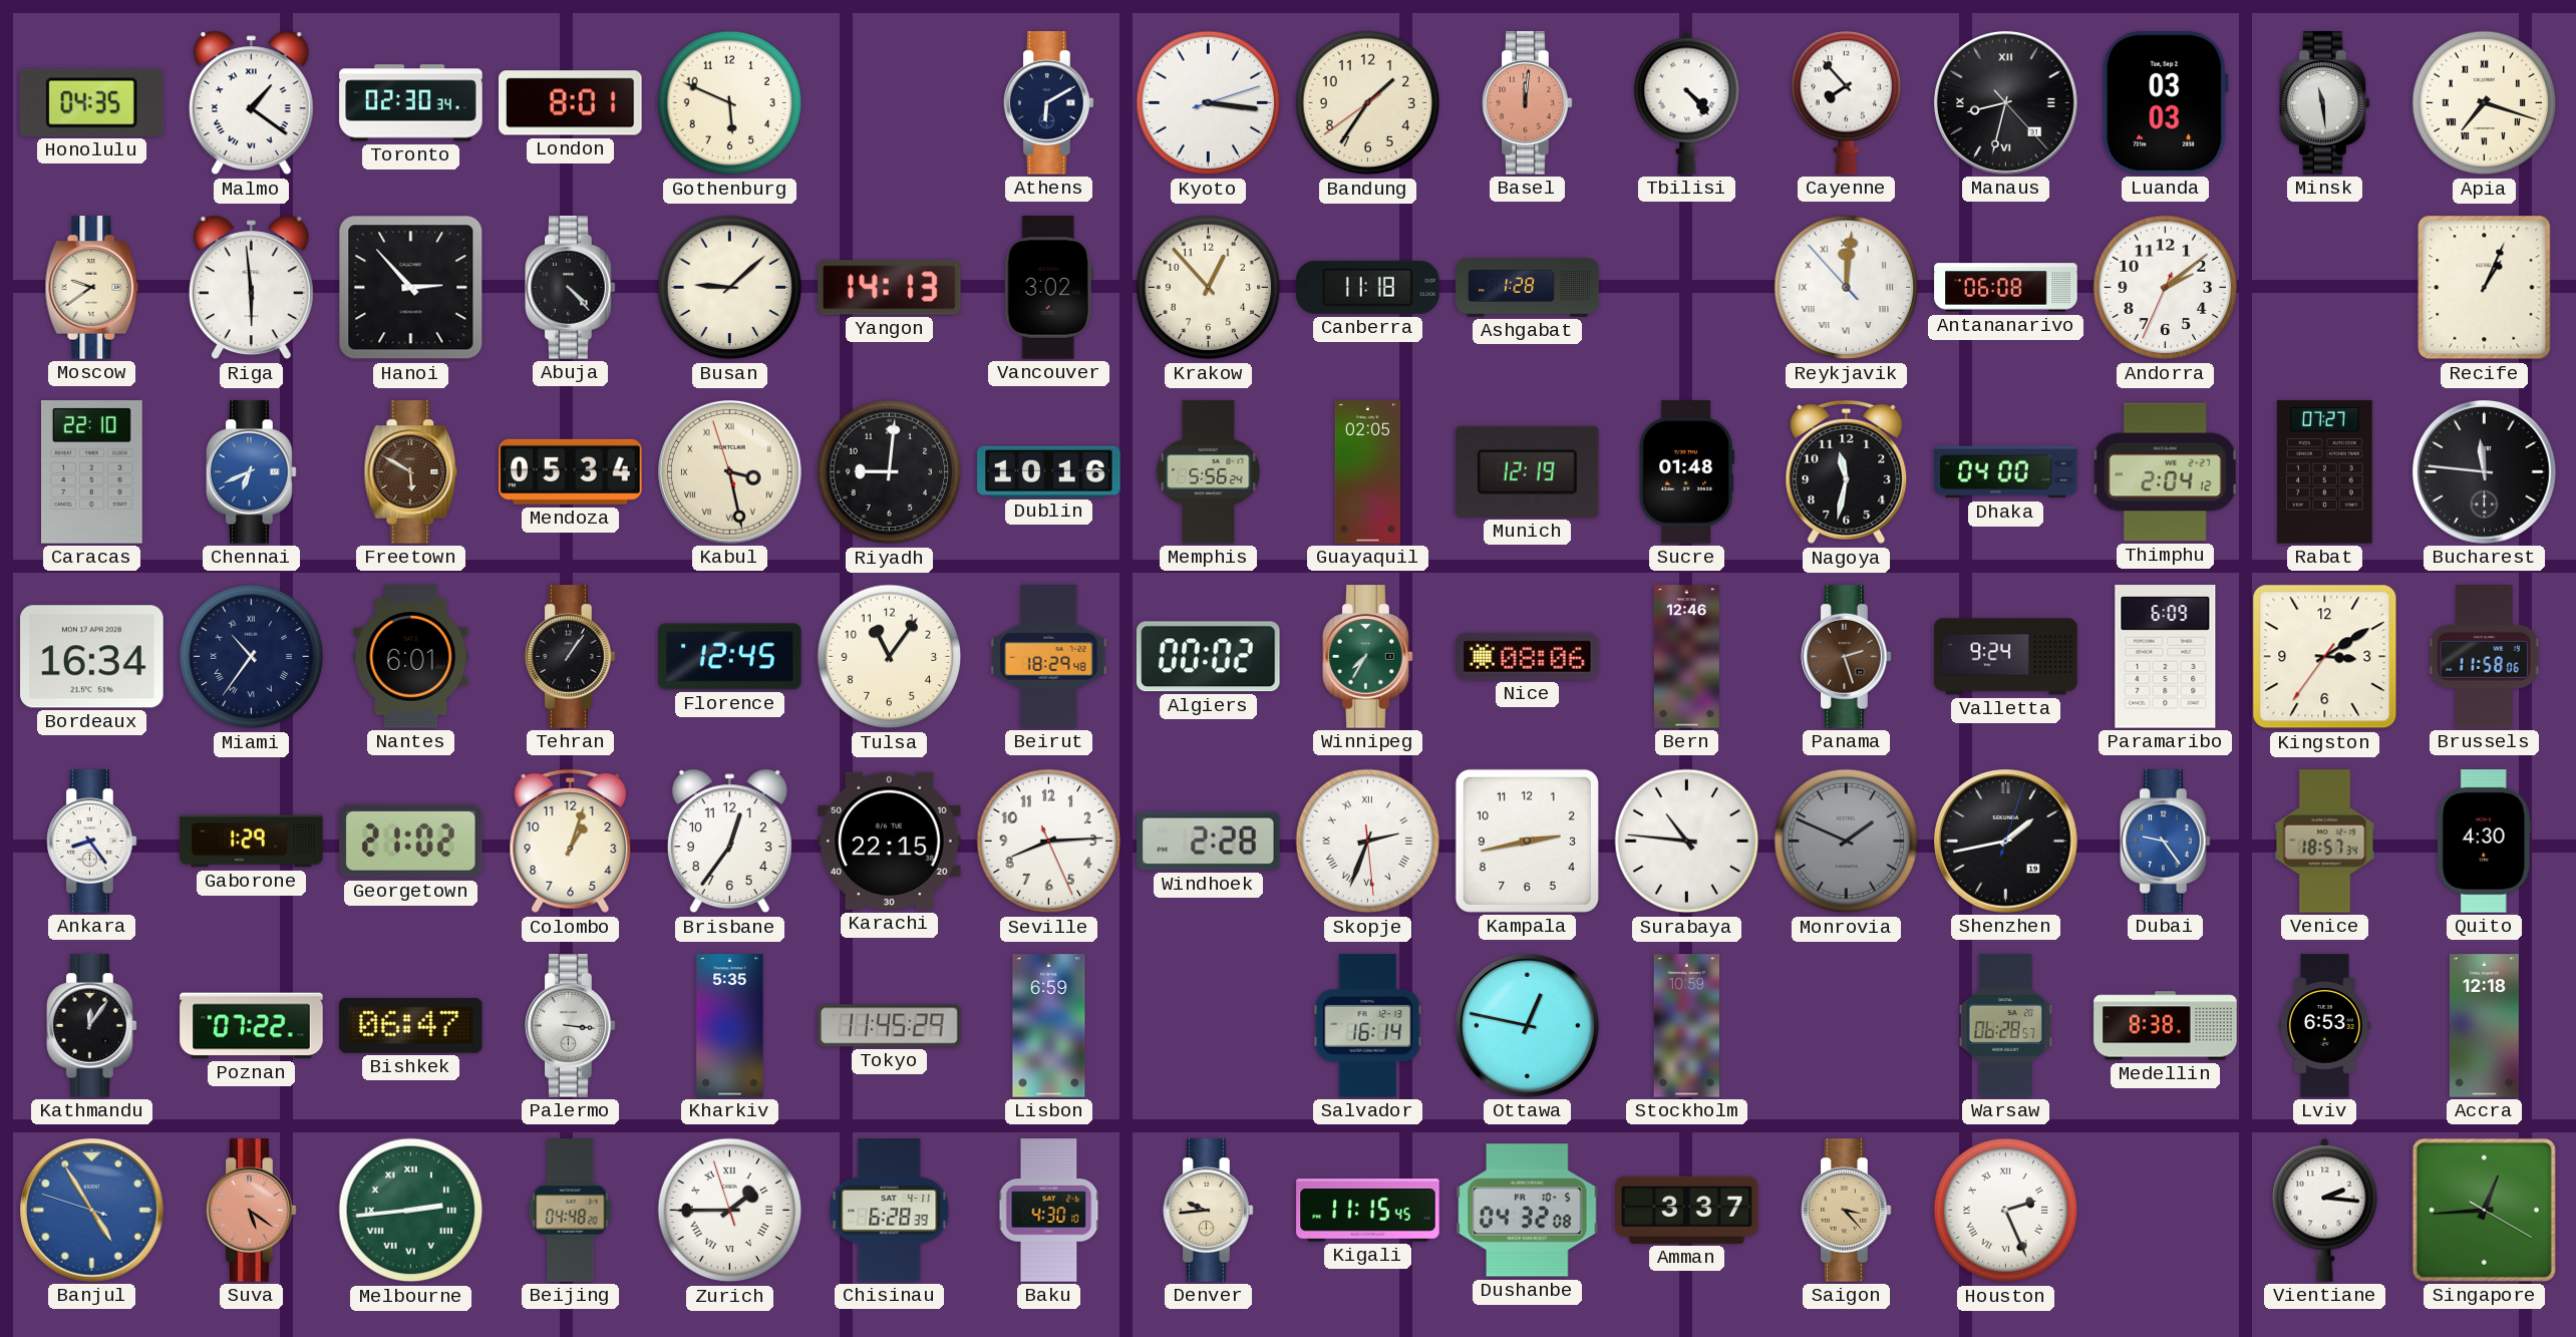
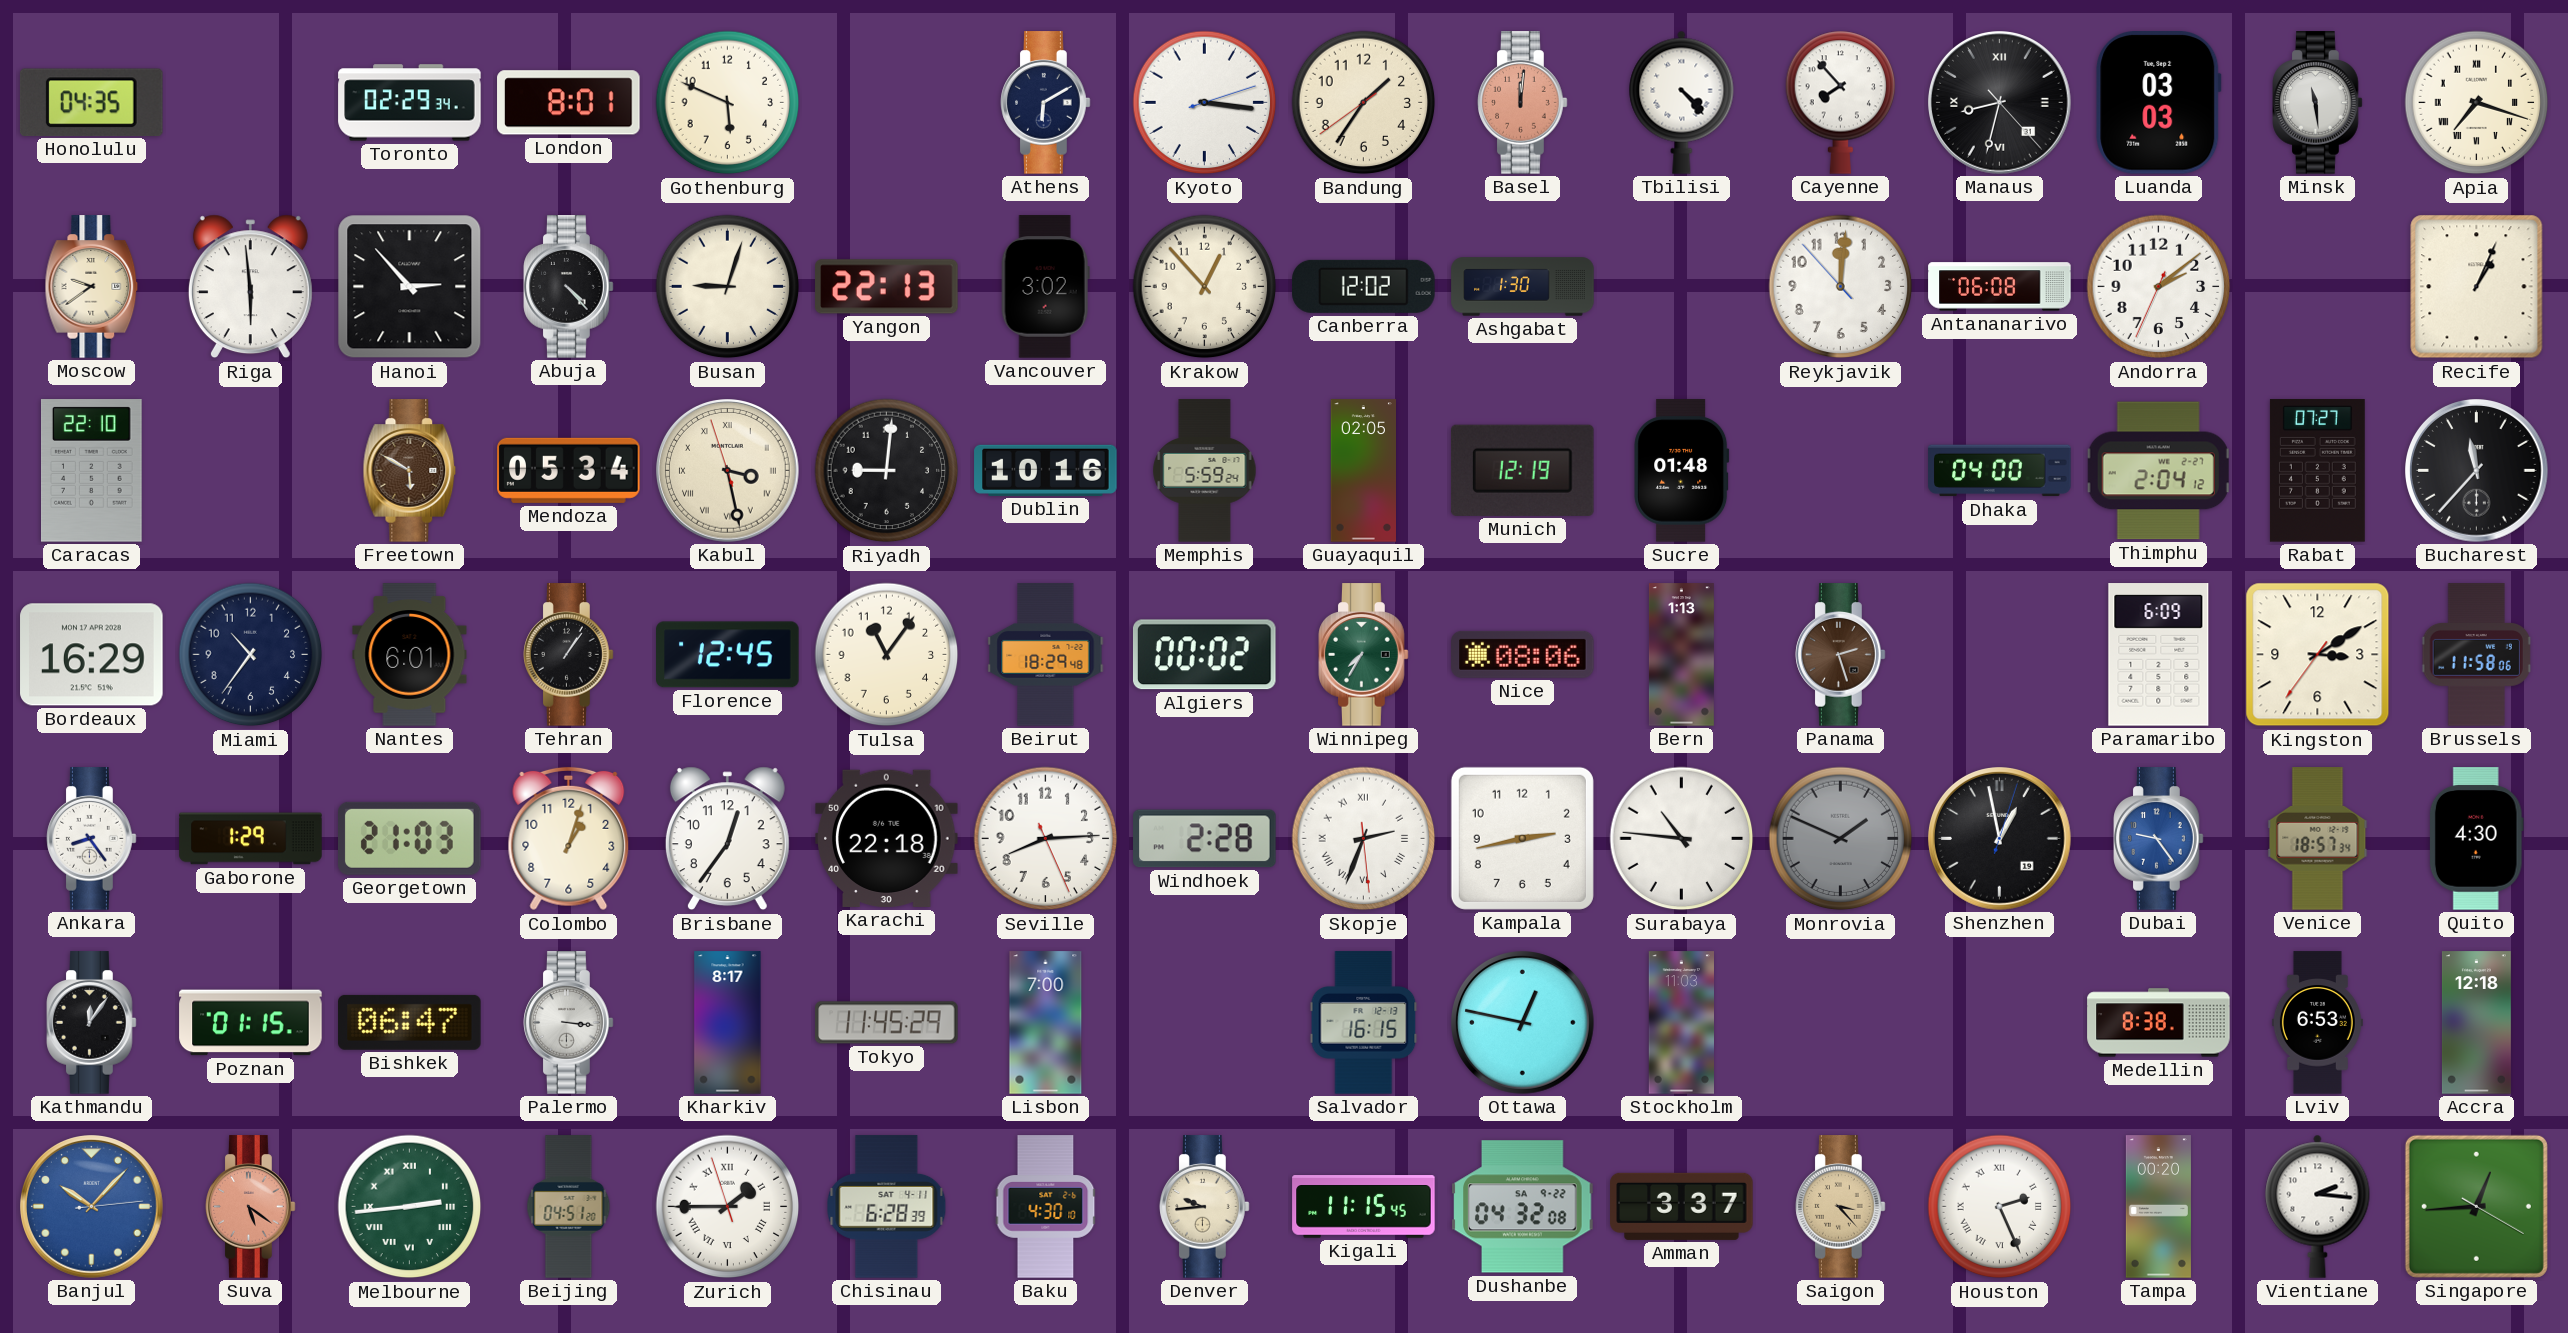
Malmo: 1:21 -> none (251, 103)
Toronto: 02:30 -> 02:29 (410, 103)
Busan: 9:08 -> 9:03 (728, 287)
Yangon: 14:13 -> 22:13 (887, 287)
Canberra: 11:18 -> 12:02 (1364, 286)
Ashgabat: 1:28 -> 1:30 (1523, 287)
Reykjavik numerals: Roman -> Arabic (1841, 287)
Chennai: 6:41 -> none (252, 472)
Memphis: 5:56 -> 5:59 (1205, 471)
Nagoya: 11:32 -> none (1847, 472)
Bucharest: 11:46 -> 11:37 (2477, 471)
Bordeaux: 16:34 -> 16:29 (92, 655)
Miami numerals: Roman -> Arabic (251, 655)
Bern: 12:46 -> 1:13 (1681, 655)
Valletta: 9:24 -> none (2006, 657)
Georgetown: 21:02 -> 21:03 (410, 838)
Karachi: 22:15 -> 22:18 (887, 838)
Shenzhen: 1:43 -> 12:58 (2000, 839)
Poznan: 07:22 -> 01:15 (251, 1023)
Kharkiv: 5:35 -> 8:17 (728, 1023)
Lisbon: 6:59 -> 7:00 (1046, 1023)
Salvador: 16:14 -> 16:15 (1364, 1023)
Stockholm: 10:59 -> 11:03 (1681, 1023)
Warsaw: 06:28 -> none (2006, 1026)
Banjul: 4:54 -> 10:07 (92, 1207)
Beijing: 04:48 -> 04:51 (569, 1207)
Dushanbe date: FR 10-5 -> SA 9-22 (1523, 1207)
Tampa: none -> 00:20 (2158, 1207)
